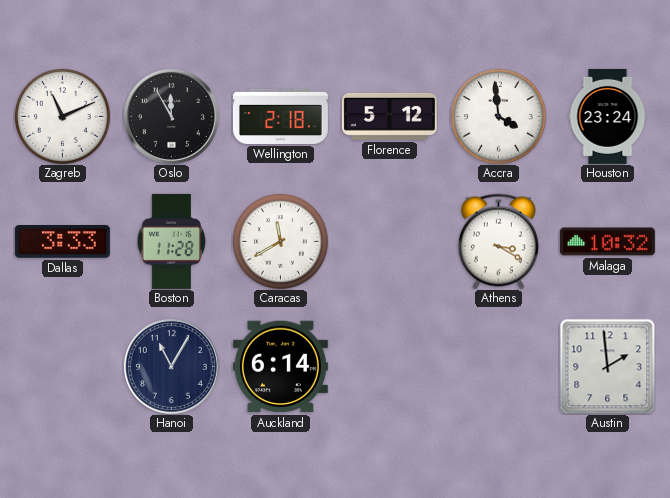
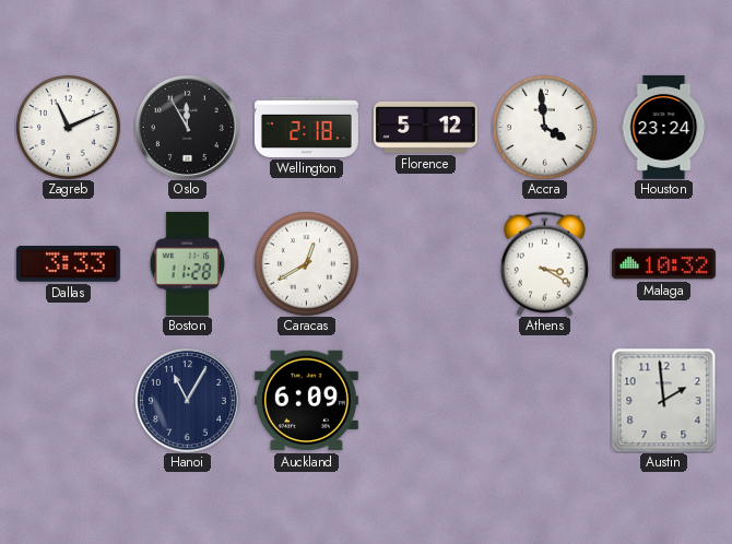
Caracas: 11:40 -> 12:40 (307, 264)
Auckland: 6:14 -> 6:09 (306, 401)
